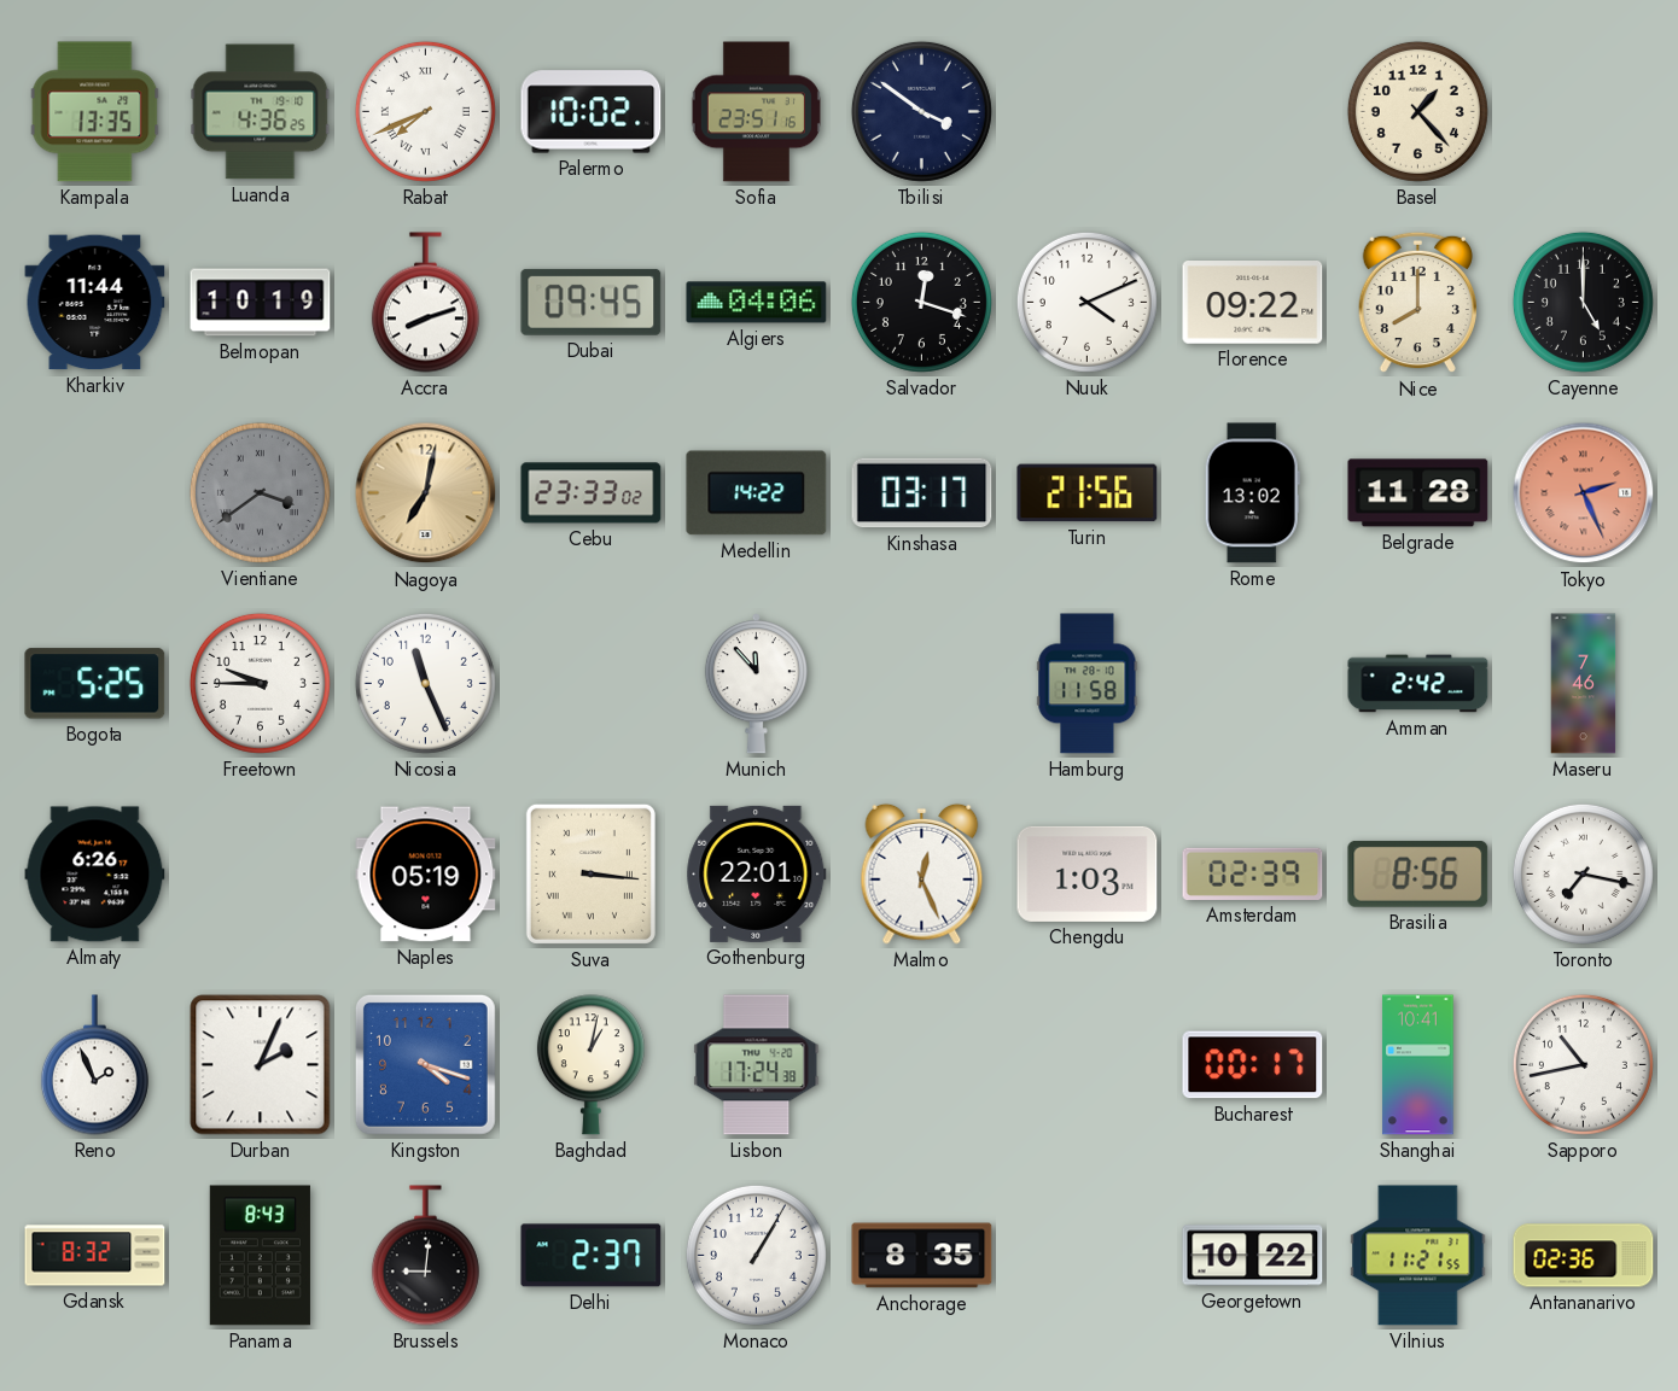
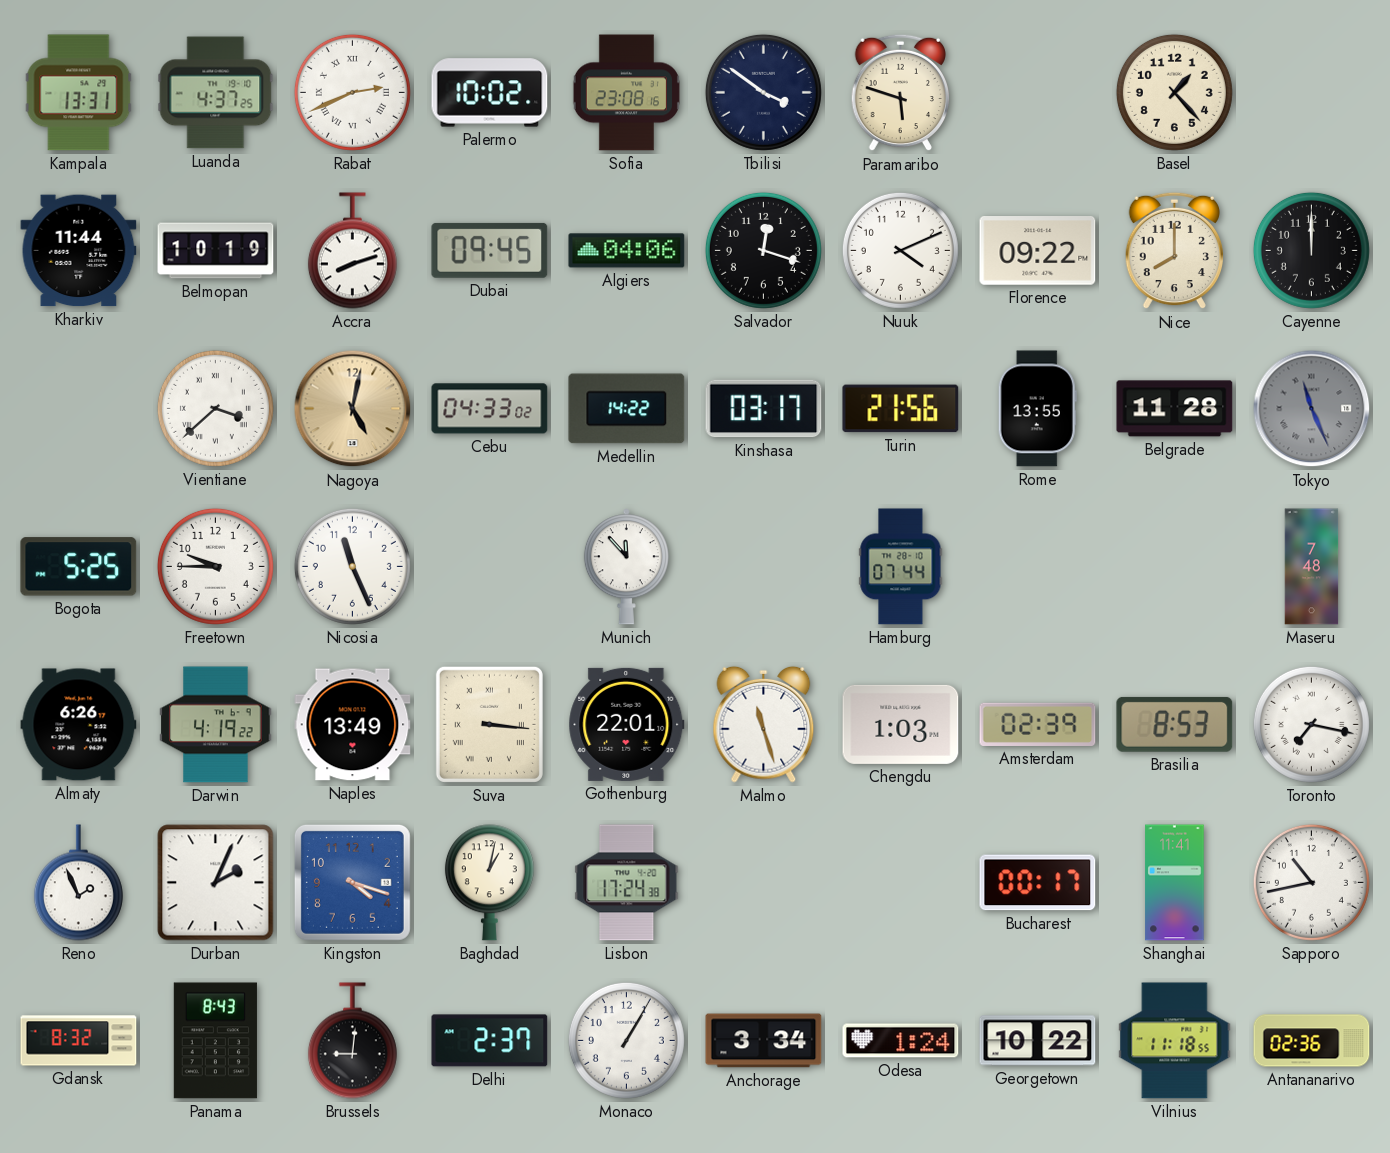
Kampala: 13:35 -> 13:31 (79, 93)
Luanda: 4:36 -> 4:37 (216, 93)
Rabat: 7:41 -> 2:41 (352, 92)
Sofia: 23:51 -> 23:08 (626, 93)
Paramaribo: none -> 5:48 (900, 93)
Cayenne: 5:00 -> 12:00 (1311, 250)
Vientiane: 3:39 -> 3:38 (215, 408)
Vientiane dial: grey -> white (215, 408)
Nagoya: 7:02 -> 5:02 (353, 409)
Cebu: 23:33 -> 04:33 (490, 409)
Rome: 13:02 -> 13:55 (1037, 409)
Tokyo: 2:26 -> 11:26 (1312, 409)
Tokyo dial: salmon -> grey (1312, 409)
Hamburg: 11:58 -> 07:44 (901, 567)
Amman: 2:42 -> none (1418, 684)
Maseru: 7:46 -> 7:48 (1312, 567)
Darwin: none -> 4:19 (216, 725)
Naples: 05:19 -> 13:49 (353, 725)
Malmo: 12:26 -> 11:27 (764, 724)
Brasilia: 8:56 -> 8:53 (1175, 724)
Shanghai: 10:41 -> 11:41 (1175, 883)
Anchorage: 8:35 -> 3:34 (764, 1041)
Odesa: none -> 1:24 (901, 1041)
Vilnius: 11:21 -> 11:18 (1175, 1041)
